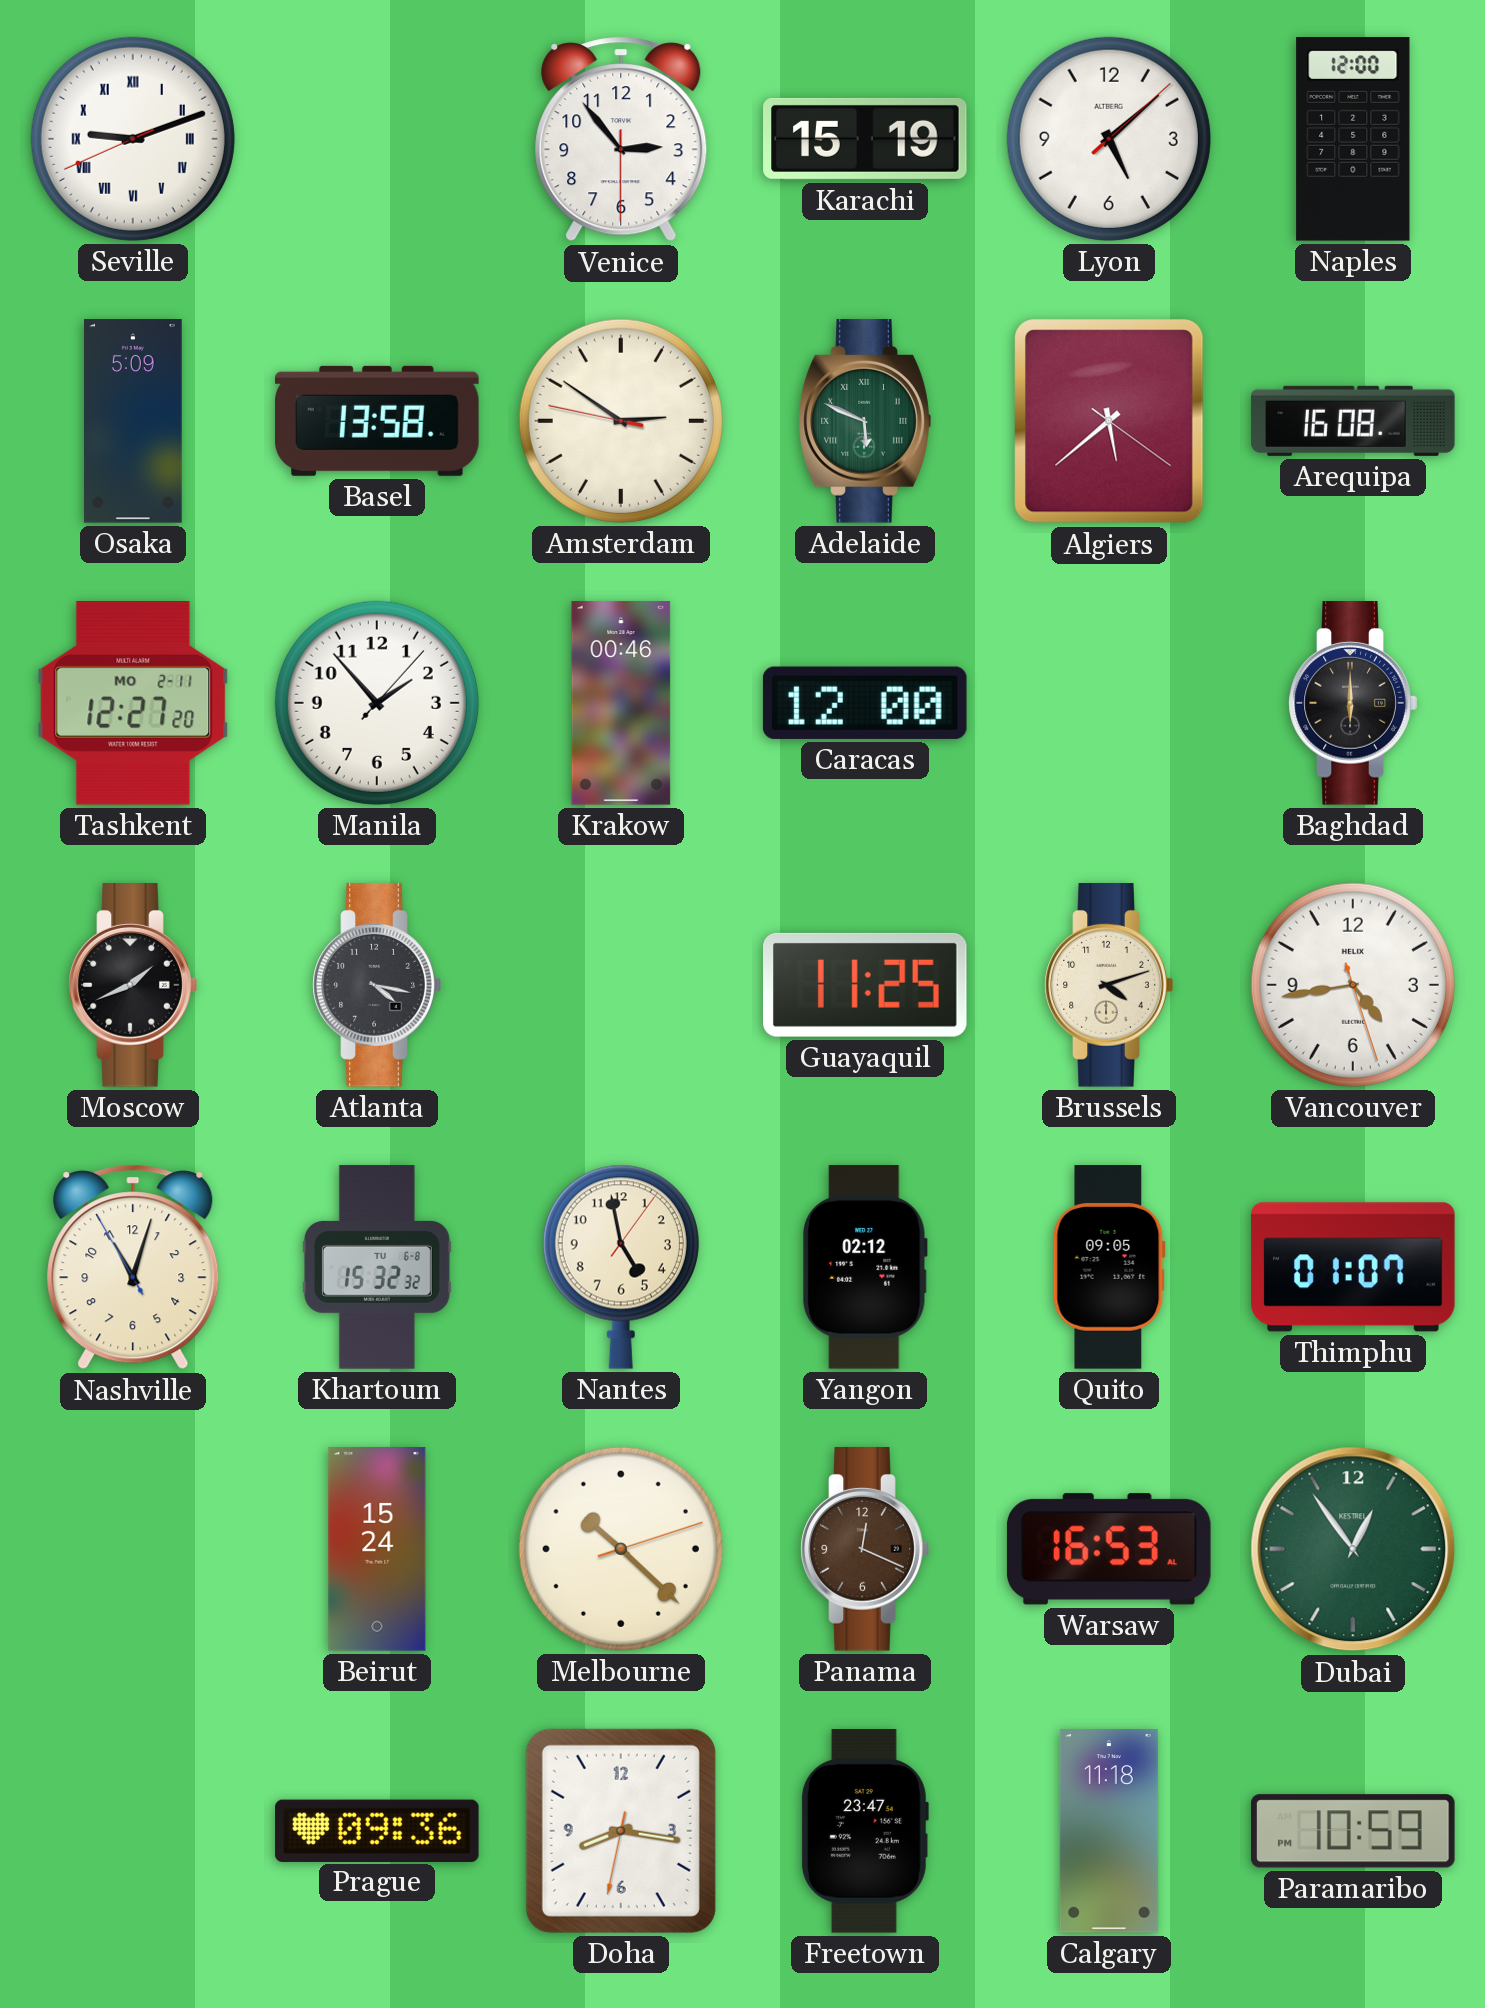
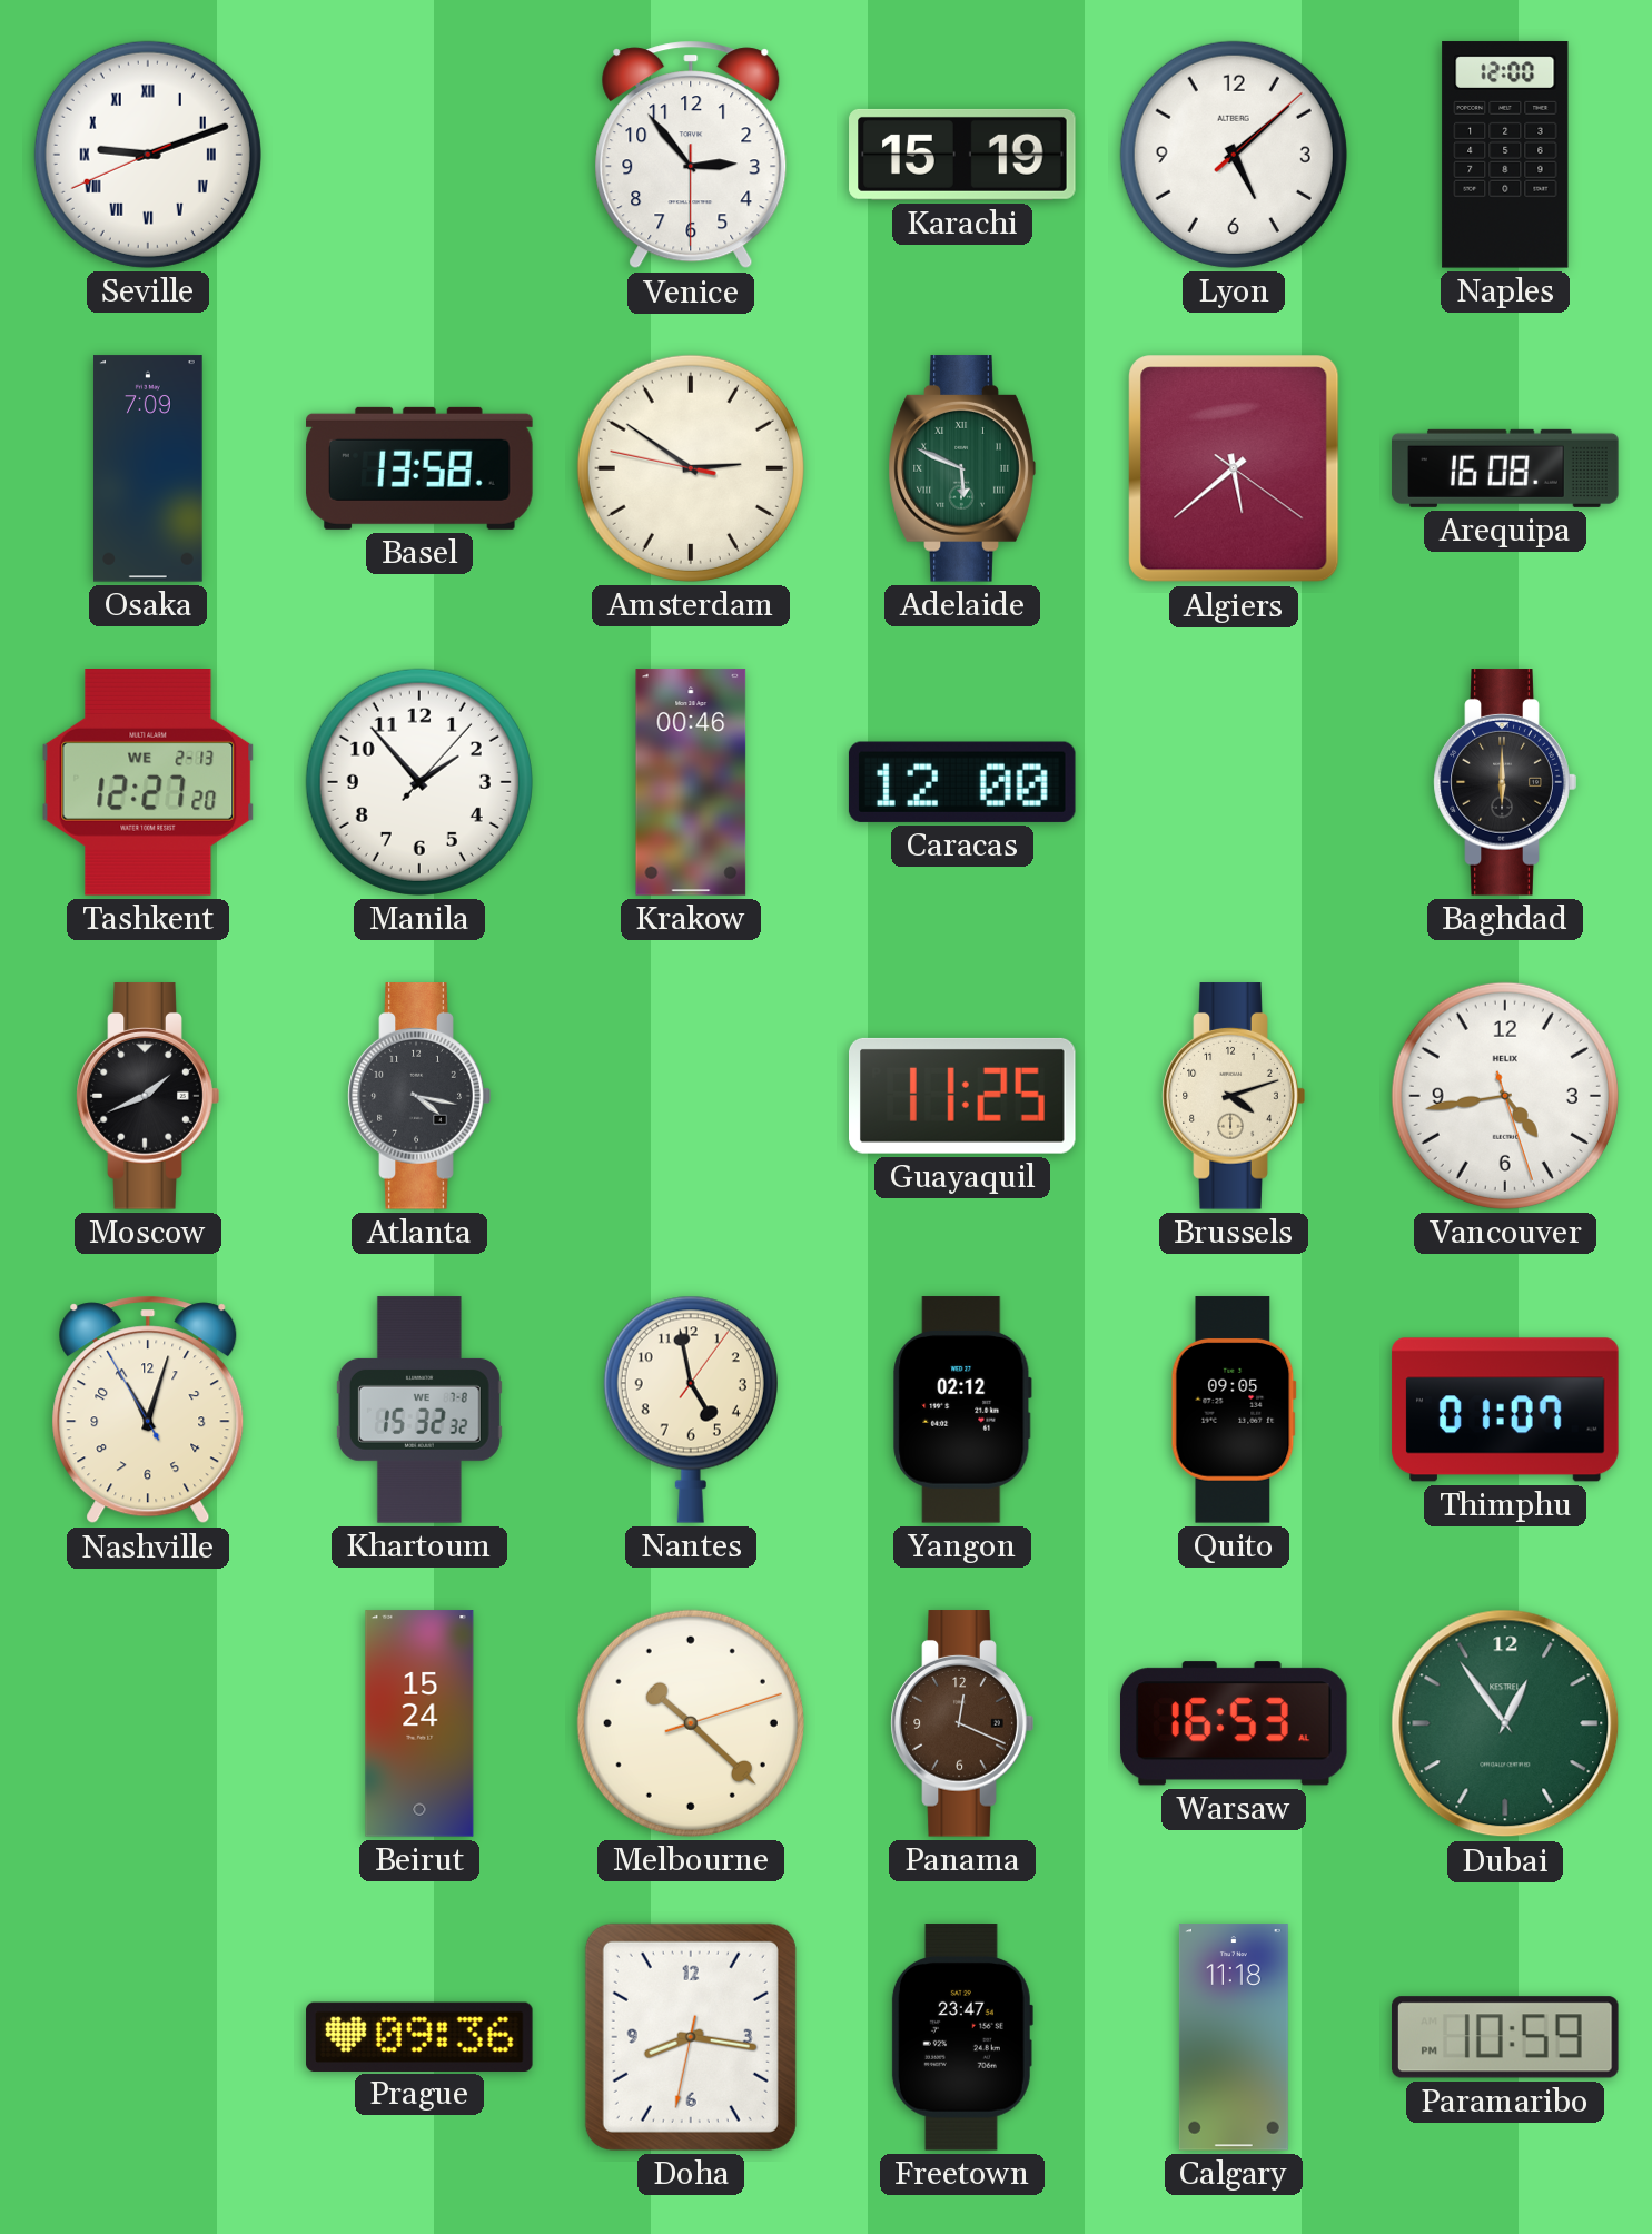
Osaka: 5:09 -> 7:09 (149, 468)
Tashkent date: MO 2-11 -> WE 2-13 (148, 783)
Khartoum date: TU 6-8 -> WE 7-8 (419, 1410)
